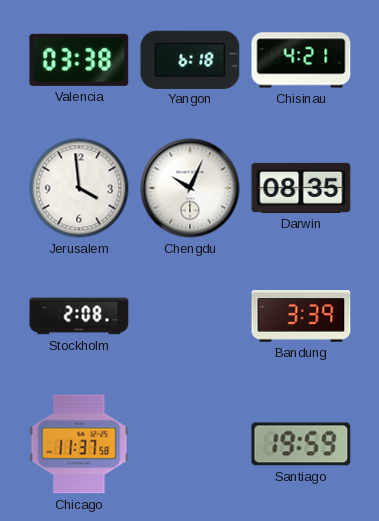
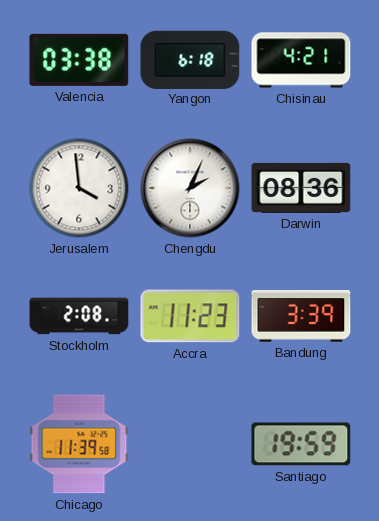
Chengdu: 10:04 -> 2:04 (190, 188)
Darwin: 08:35 -> 08:36 (301, 188)
Accra: none -> 11:23 (190, 316)
Chicago: 11:37 -> 11:39 (79, 444)
